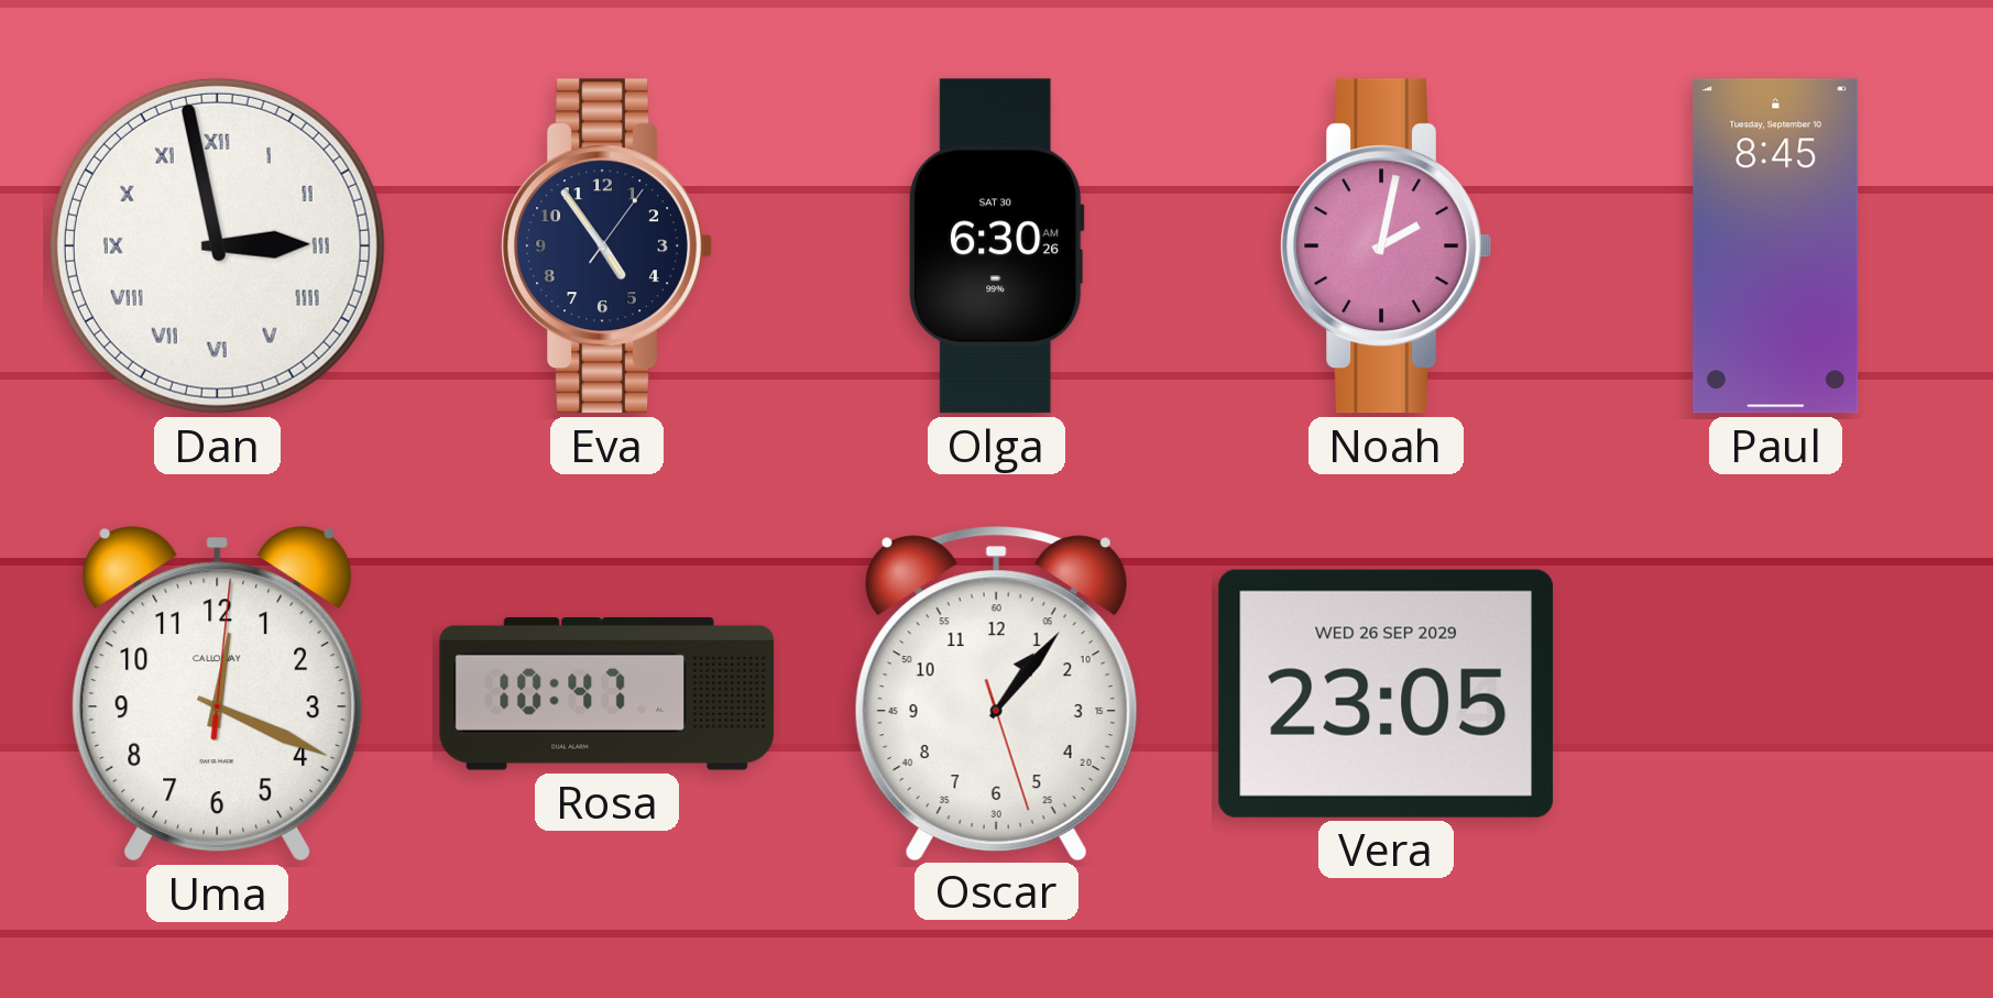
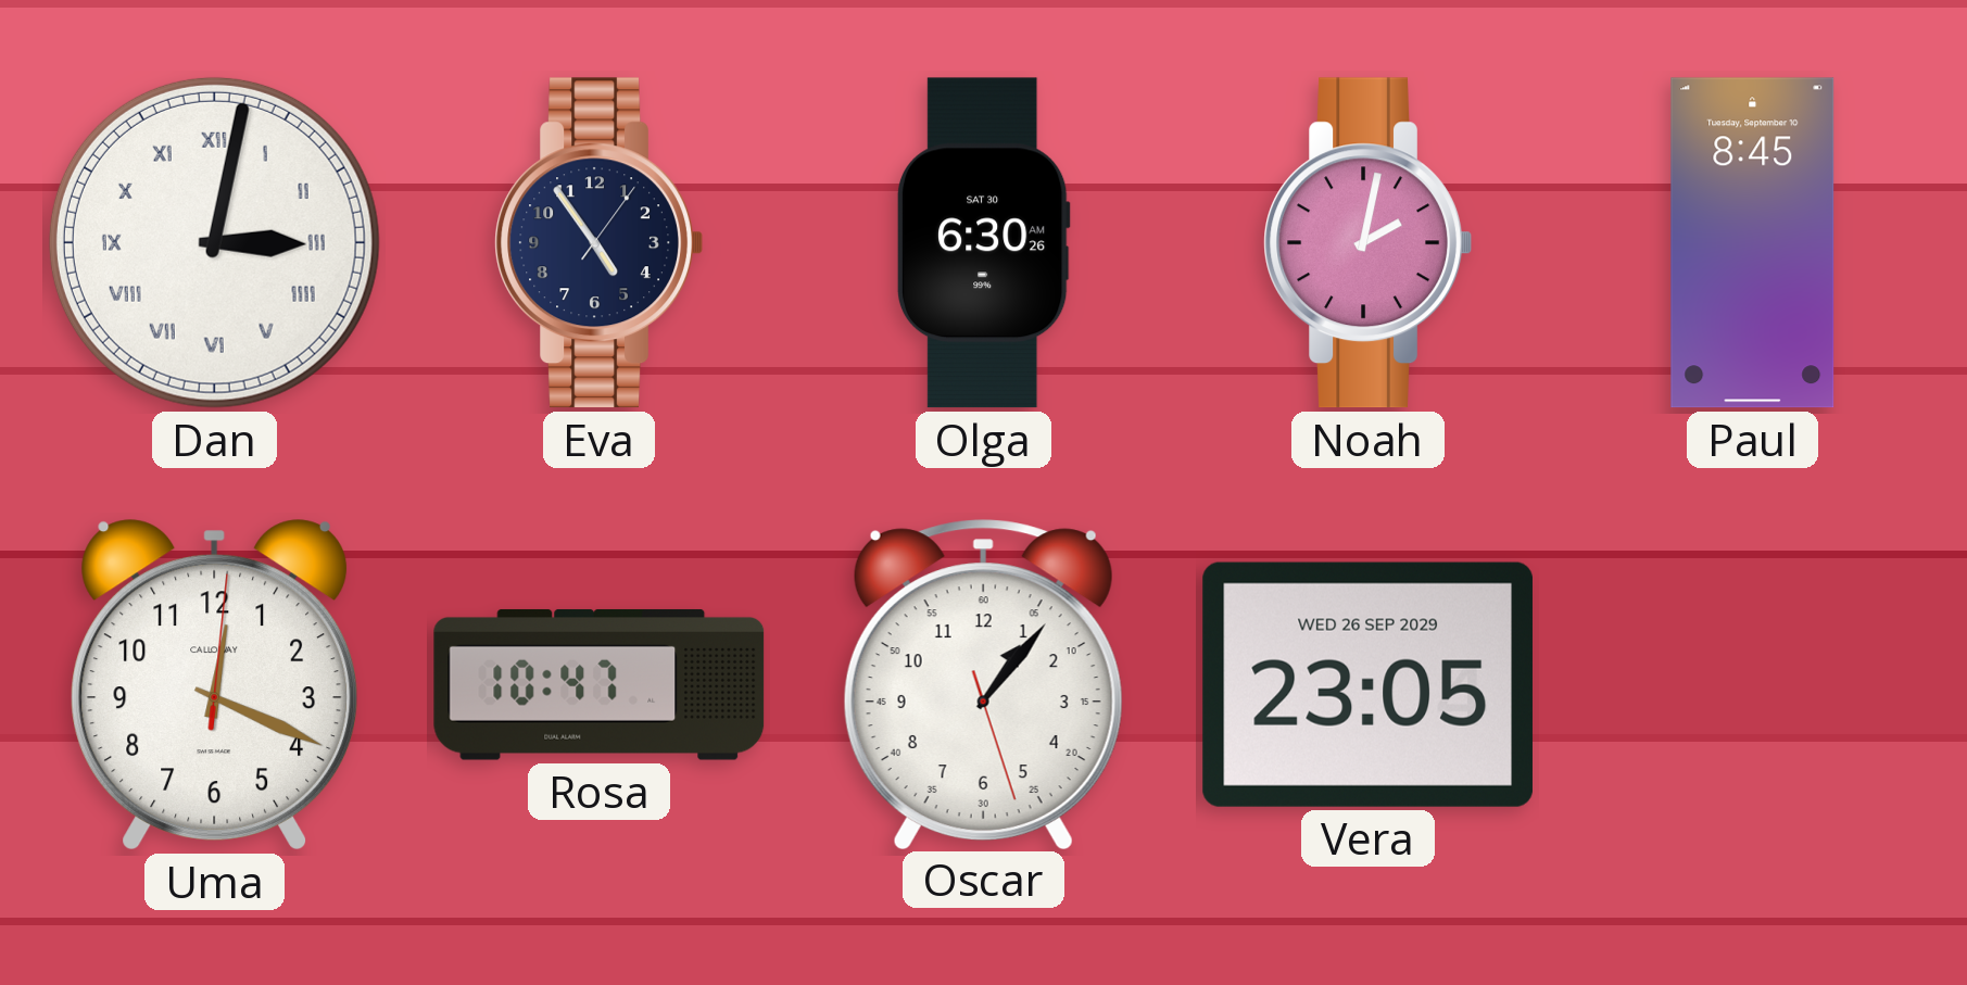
Dan: 2:58 -> 3:02 (214, 242)
